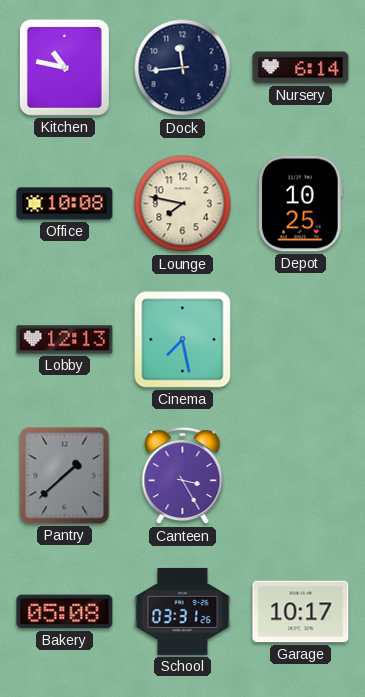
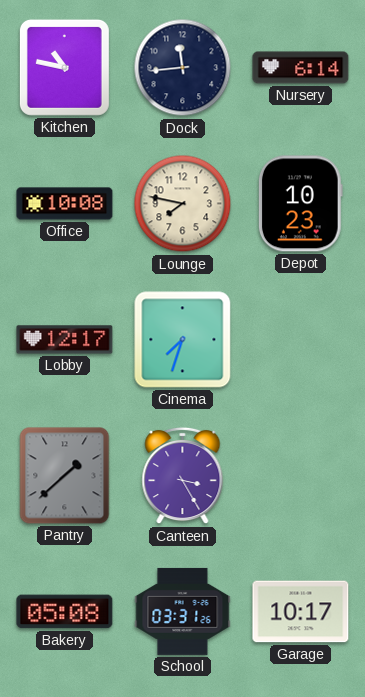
Depot: 10:25 -> 10:23 (300, 204)
Lobby: 12:13 -> 12:17 (65, 340)
Cinema: 7:28 -> 7:33 (183, 340)
